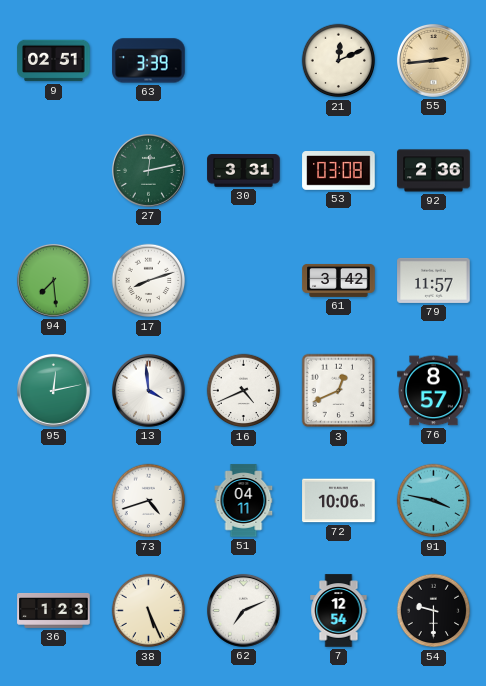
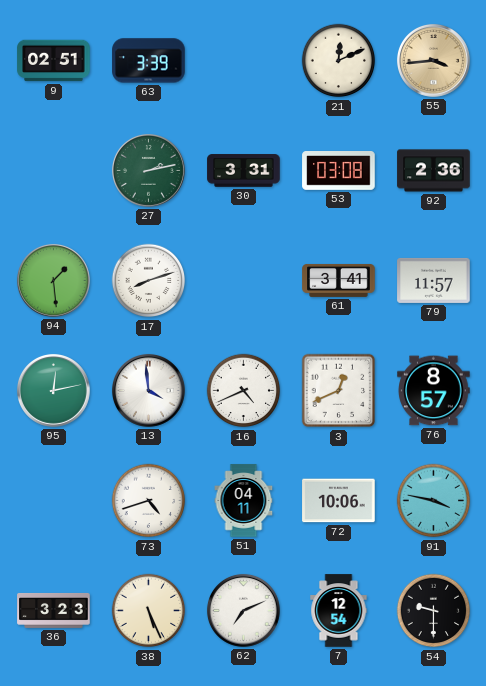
55: 2:44 -> 3:44 (434, 61)
27: 12:13 -> 2:13 (149, 171)
94: 7:29 -> 1:29 (54, 281)
61: 3:42 -> 3:41 (339, 280)
36: 1:23 -> 3:23 (54, 610)
